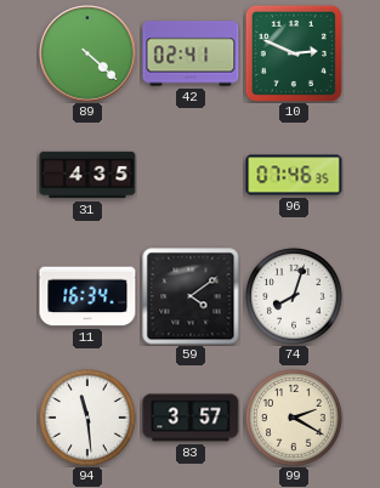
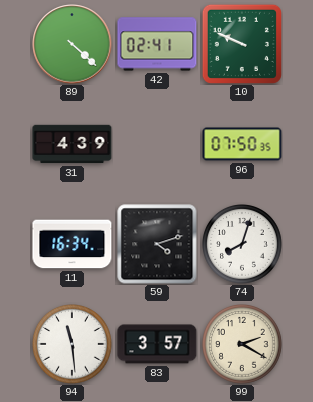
10: 2:49 -> 9:49 (242, 44)
31: 4:35 -> 4:39 (72, 144)
96: 07:46 -> 07:50 (242, 144)
59: 4:09 -> 4:12 (157, 244)
